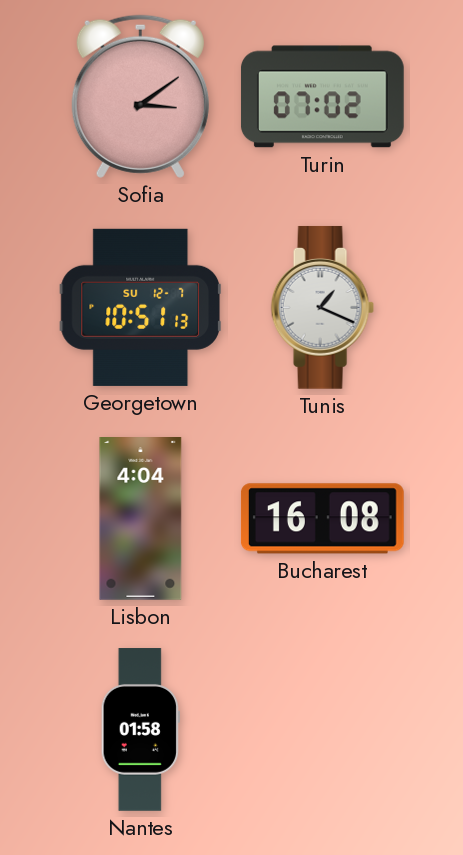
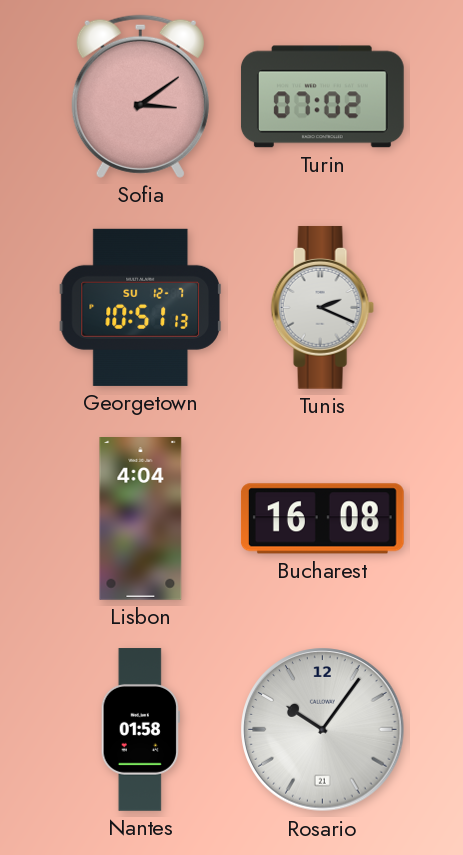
Tunis: 1:19 -> 2:19 (322, 307)
Rosario: none -> 10:06 (323, 730)
